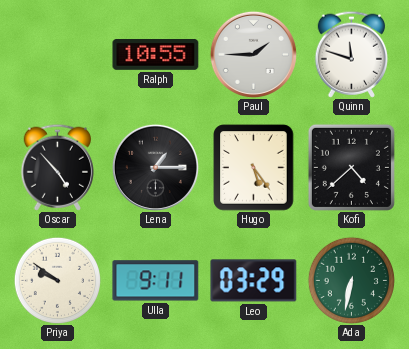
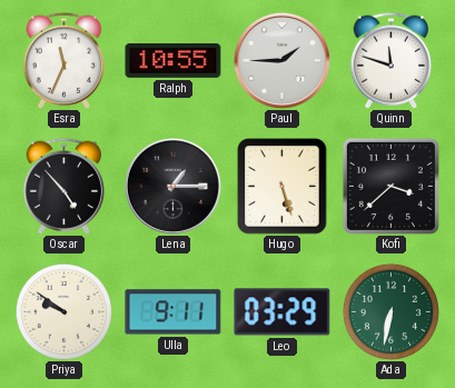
Esra: none -> 11:34 (63, 60)
Hugo: 5:24 -> 5:27 (283, 187)
Kofi: 4:38 -> 3:38 (390, 186)
